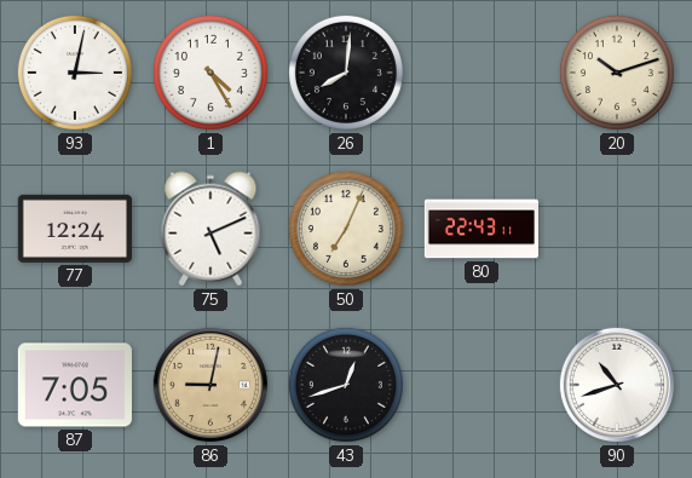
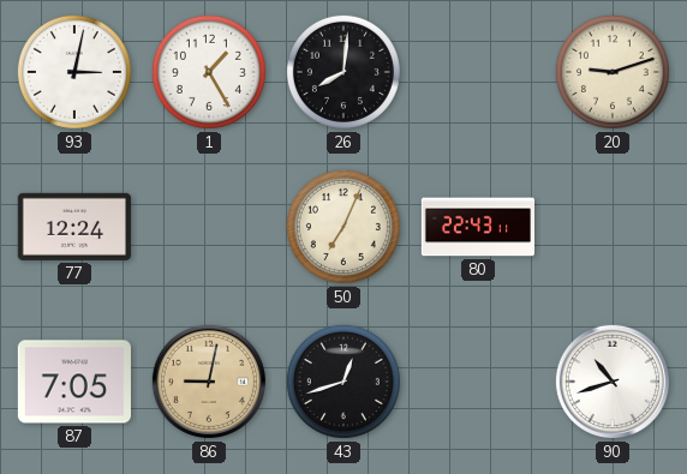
1: 4:25 -> 1:25 (209, 72)
20: 10:12 -> 9:12 (613, 72)
75: 5:11 -> none (211, 229)
